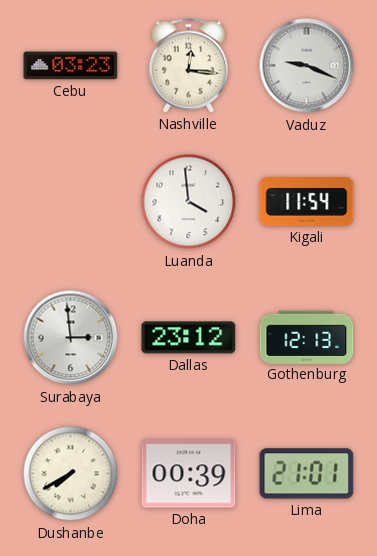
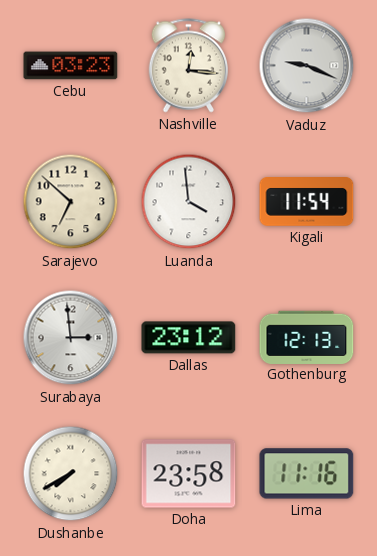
Sarajevo: none -> 6:52 (71, 202)
Doha: 00:39 -> 23:58 (189, 474)
Lima: 21:01 -> 11:16 (307, 474)
